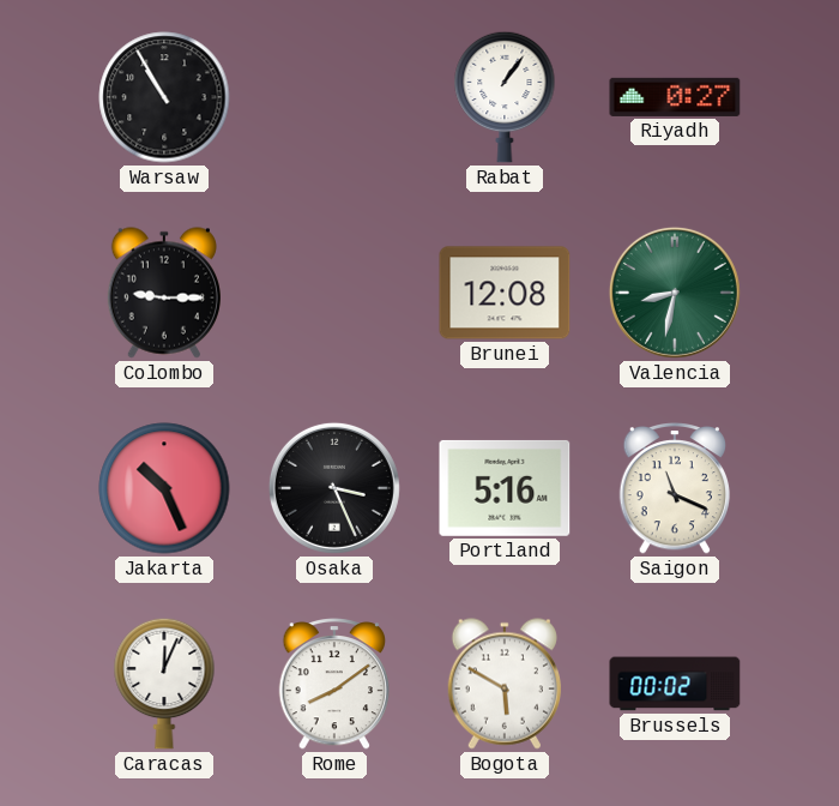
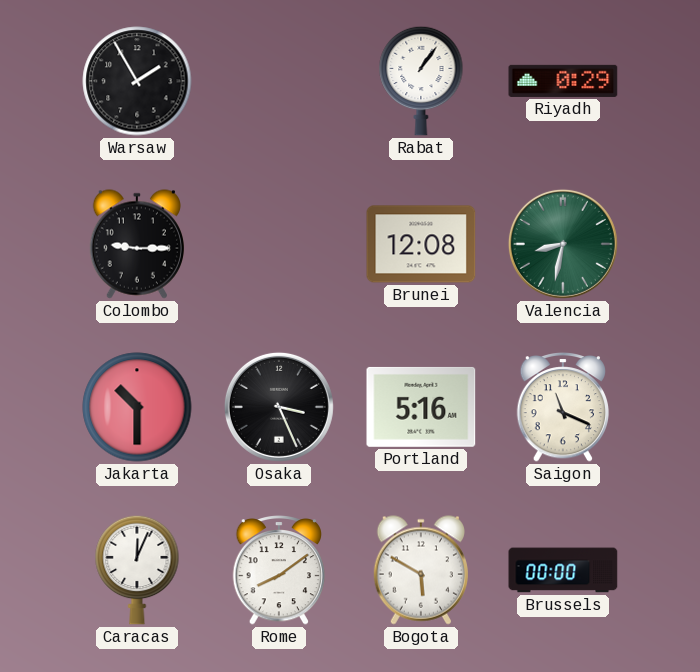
Warsaw: 10:55 -> 1:55 (137, 81)
Riyadh: 0:27 -> 0:29 (563, 81)
Jakarta: 10:26 -> 10:30 (137, 407)
Brussels: 00:02 -> 00:00 (563, 570)
